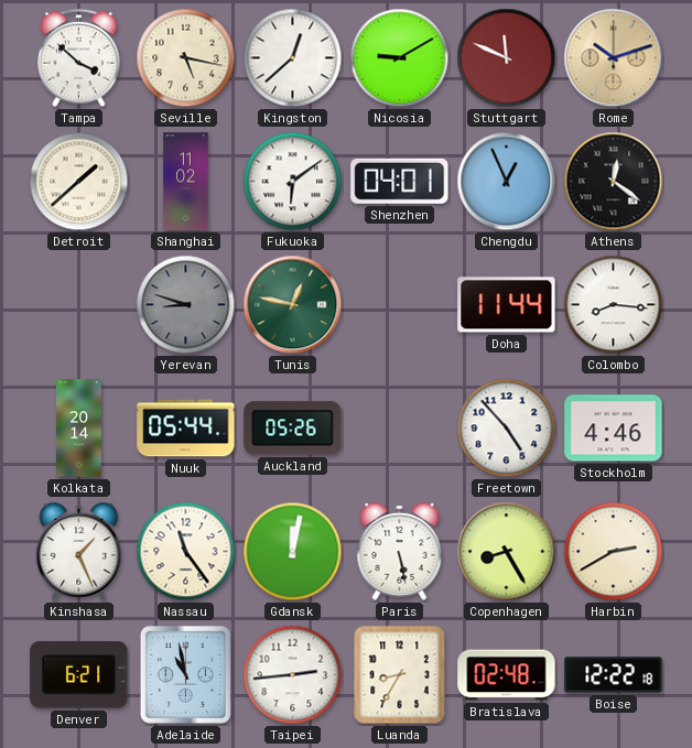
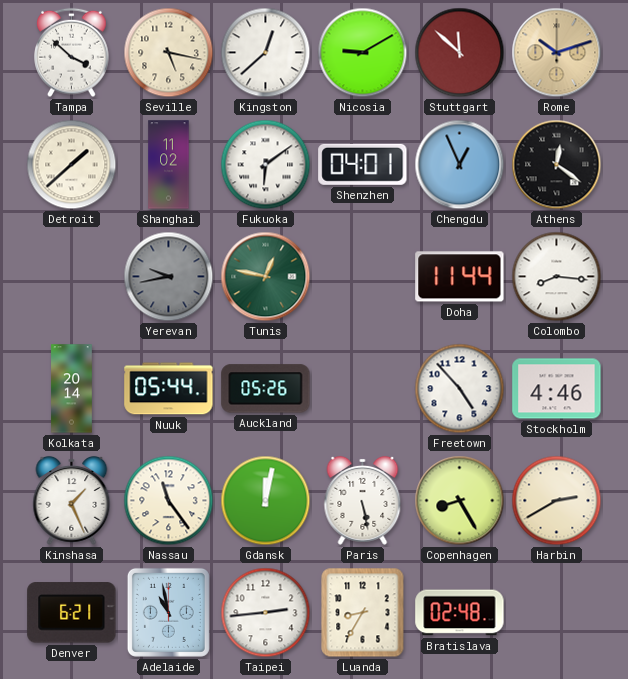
Stuttgart: 11:49 -> 11:52 (460, 53)
Yerevan: 8:48 -> 9:43 (169, 277)
Boise: 12:22 -> none (614, 675)
